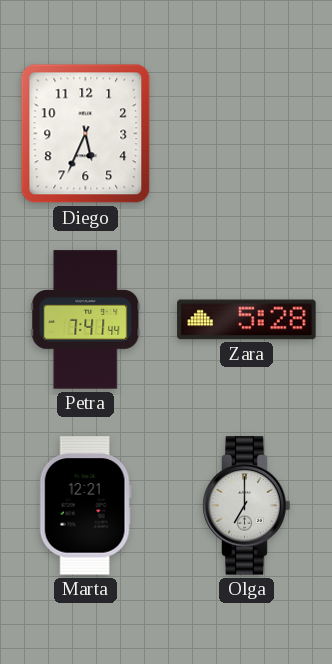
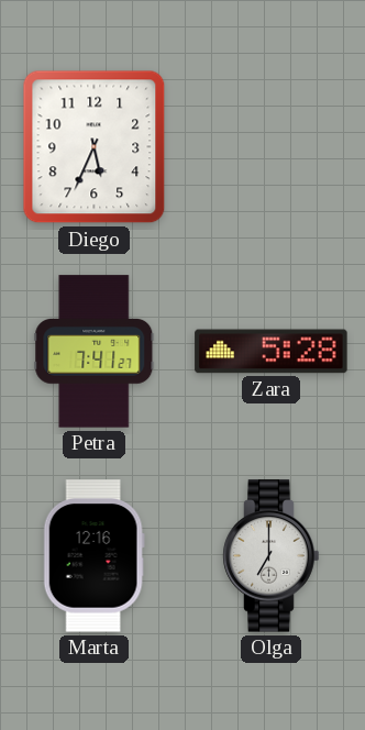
Petra: 7:41:44 -> 7:41:27 (95, 352)
Marta: 12:21 -> 12:16 (93, 556)
